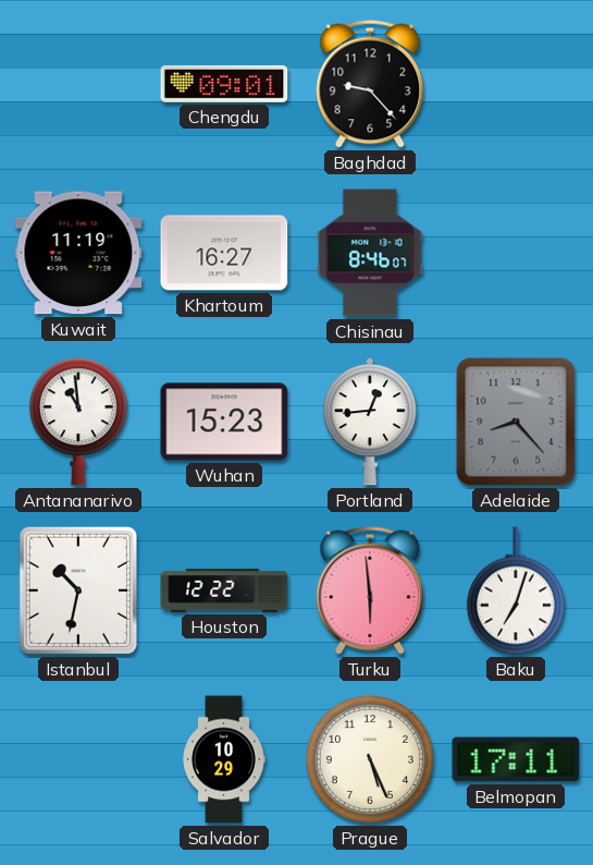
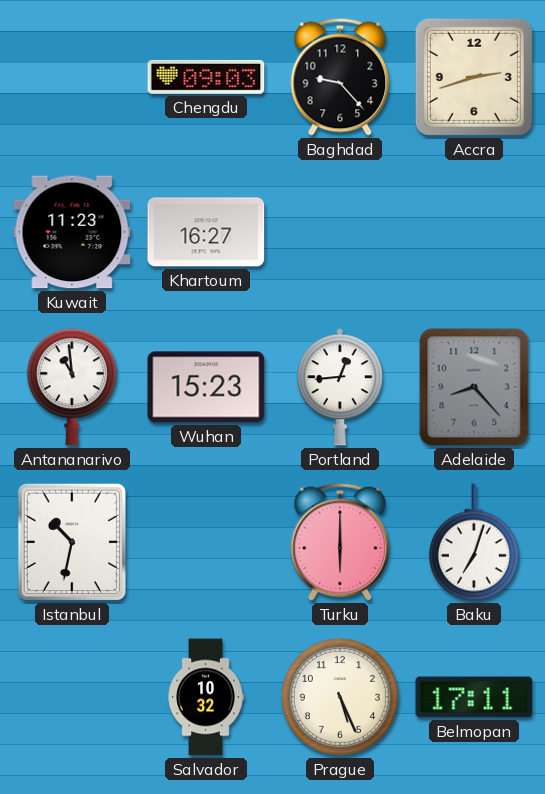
Chengdu: 09:01 -> 09:03 (206, 77)
Accra: none -> 2:42 (474, 77)
Kuwait: 11:19 -> 11:23 (72, 232)
Chisinau: 8:46 -> none (370, 253)
Houston: 12:22 -> none (224, 590)
Turku: 5:59 -> 6:00 (340, 542)
Salvador: 10:29 -> 10:32 (206, 697)
